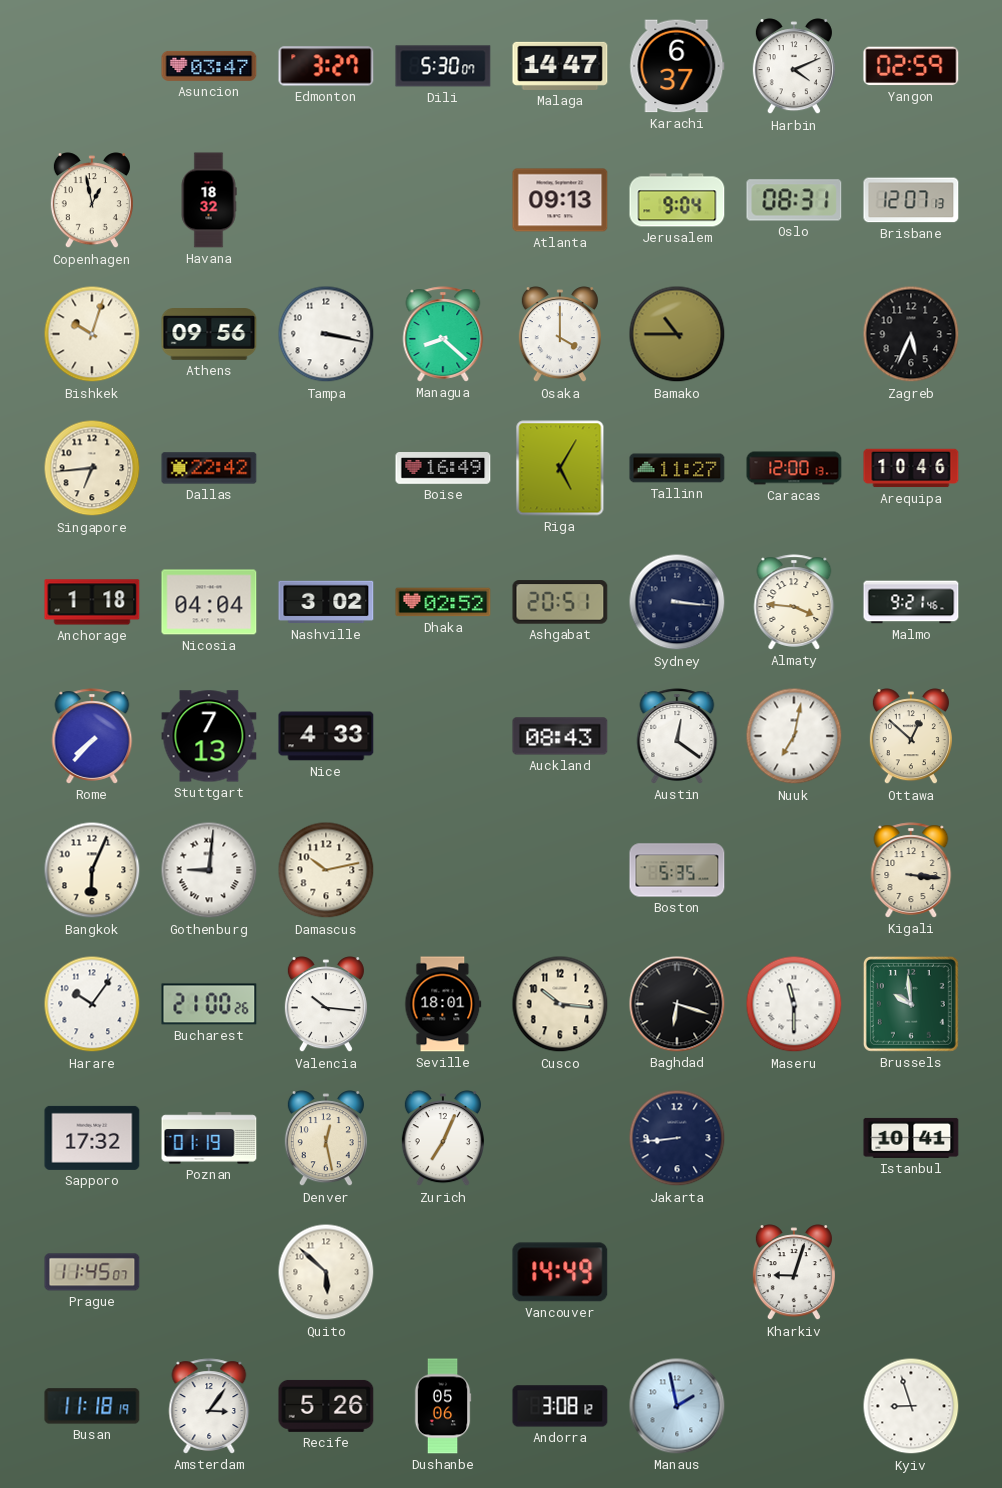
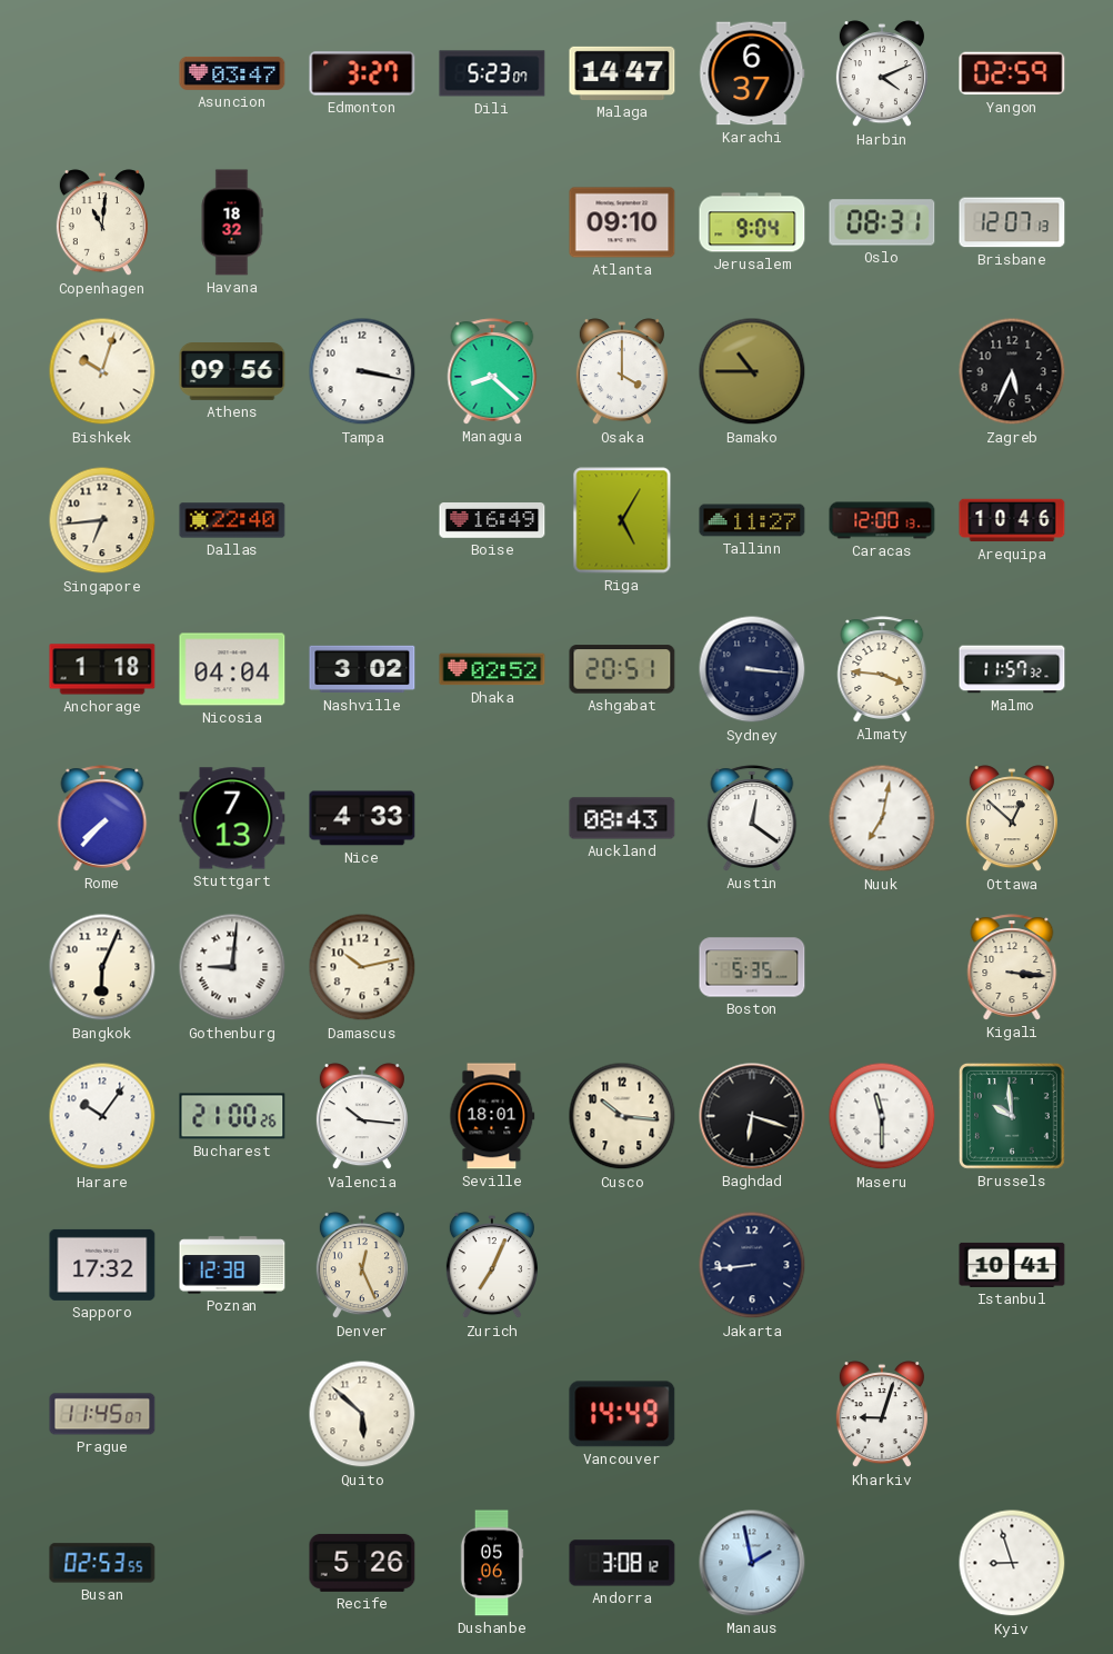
Dili: 5:30 -> 5:23 (492, 73)
Copenhagen: 12:58 -> 11:01 (102, 223)
Atlanta: 09:13 -> 09:10 (622, 222)
Dallas: 22:42 -> 22:40 (232, 520)
Malmo: 9:21 -> 11:57 (1012, 669)
Poznan: 01:19 -> 12:38 (232, 1265)
Denver: 12:28 -> 12:26 (362, 1266)
Busan: 11:18 -> 02:53 (102, 1563)
Amsterdam: 3:06 -> none (209, 1406)
